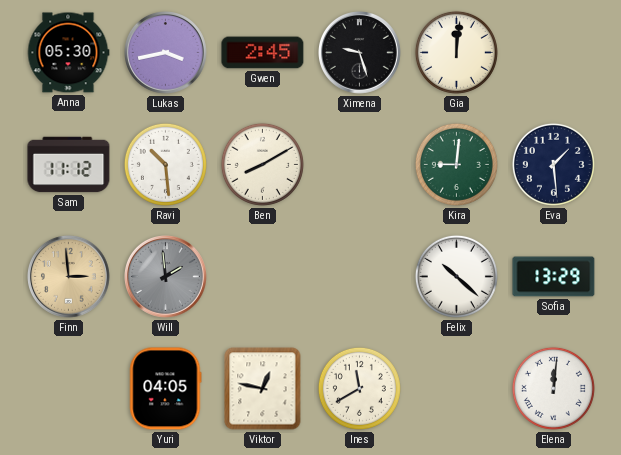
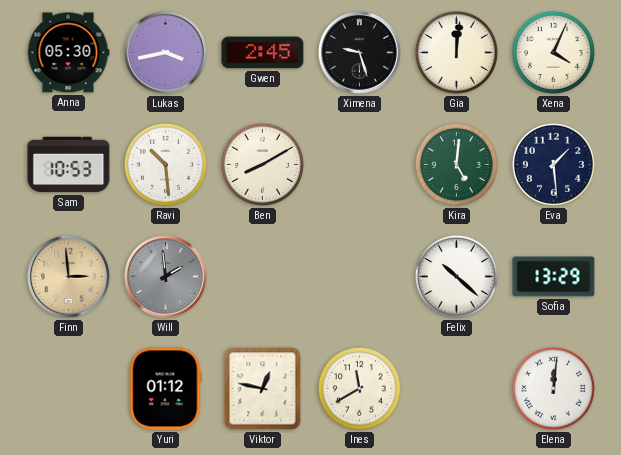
Xena: none -> 4:04 (553, 52)
Sam: 11:12 -> 10:53 (69, 165)
Kira: 9:01 -> 5:01 (456, 164)
Yuri: 04:05 -> 01:12 (166, 389)
